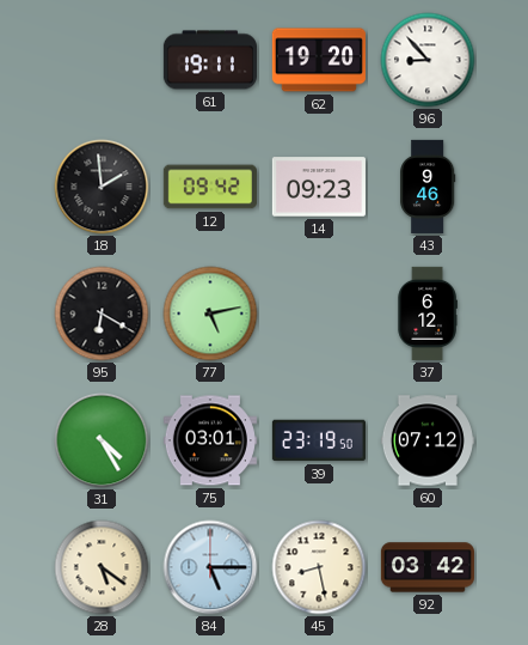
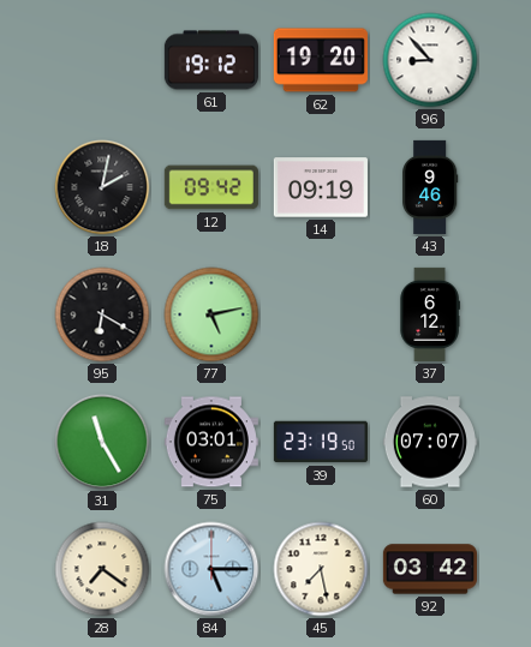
61: 19:11 -> 19:12 (211, 60)
18: 1:59 -> 2:02 (102, 187)
14: 09:23 -> 09:19 (321, 187)
31: 4:25 -> 11:25 (102, 442)
60: 07:12 -> 07:07 (430, 442)
28: 5:21 -> 7:21 (102, 569)
45: 8:28 -> 7:28 (321, 569)
